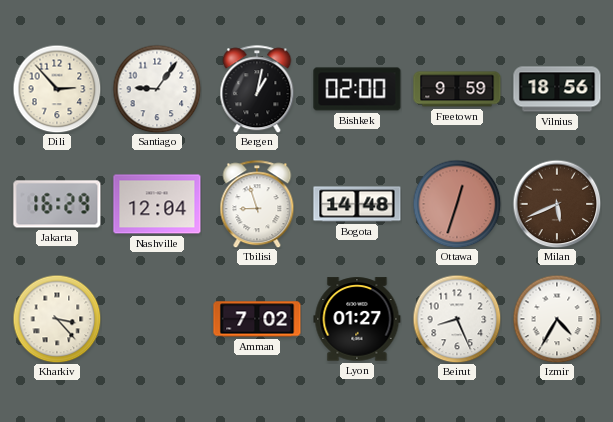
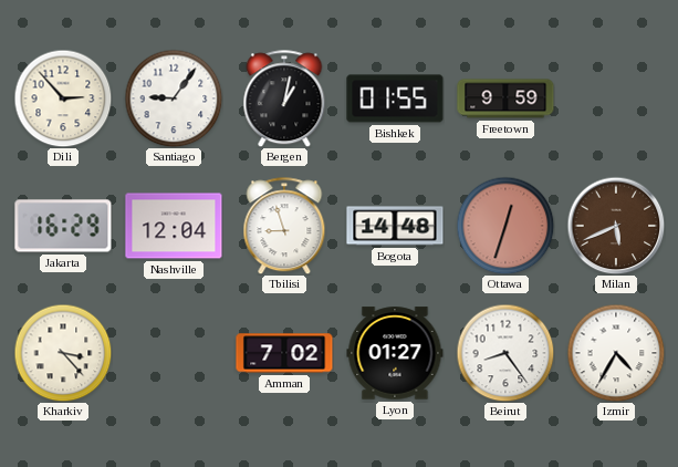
Bishkek: 02:00 -> 01:55 (395, 98)
Vilnius: 18:56 -> none (557, 89)
Beirut: 8:26 -> 8:24 (505, 353)
